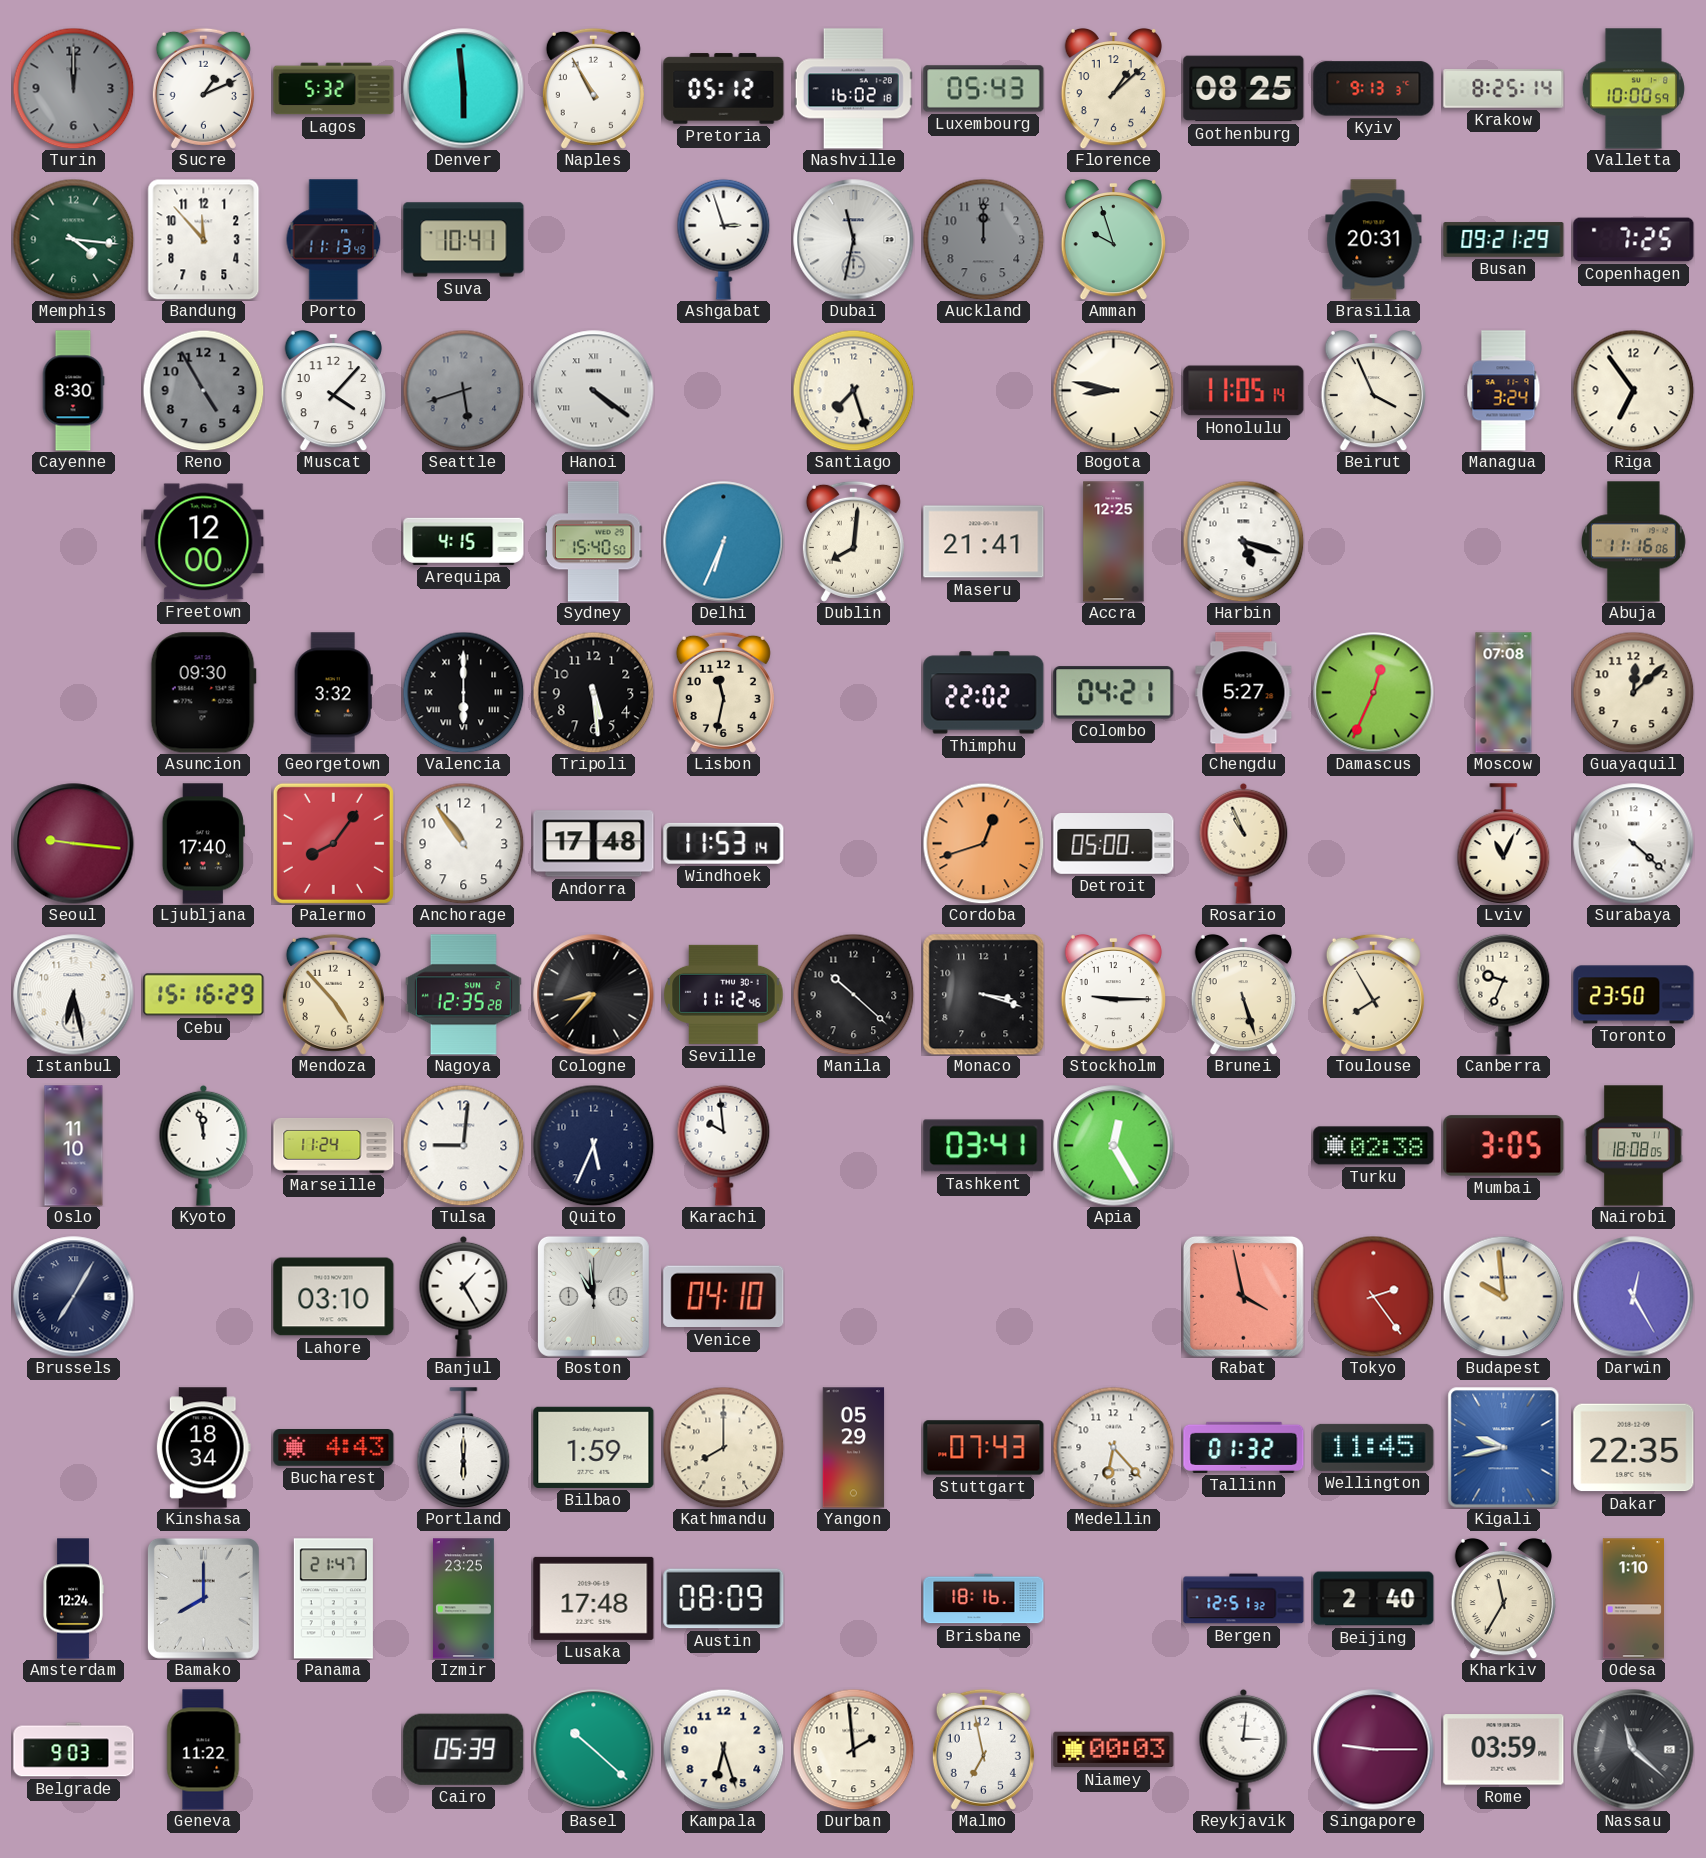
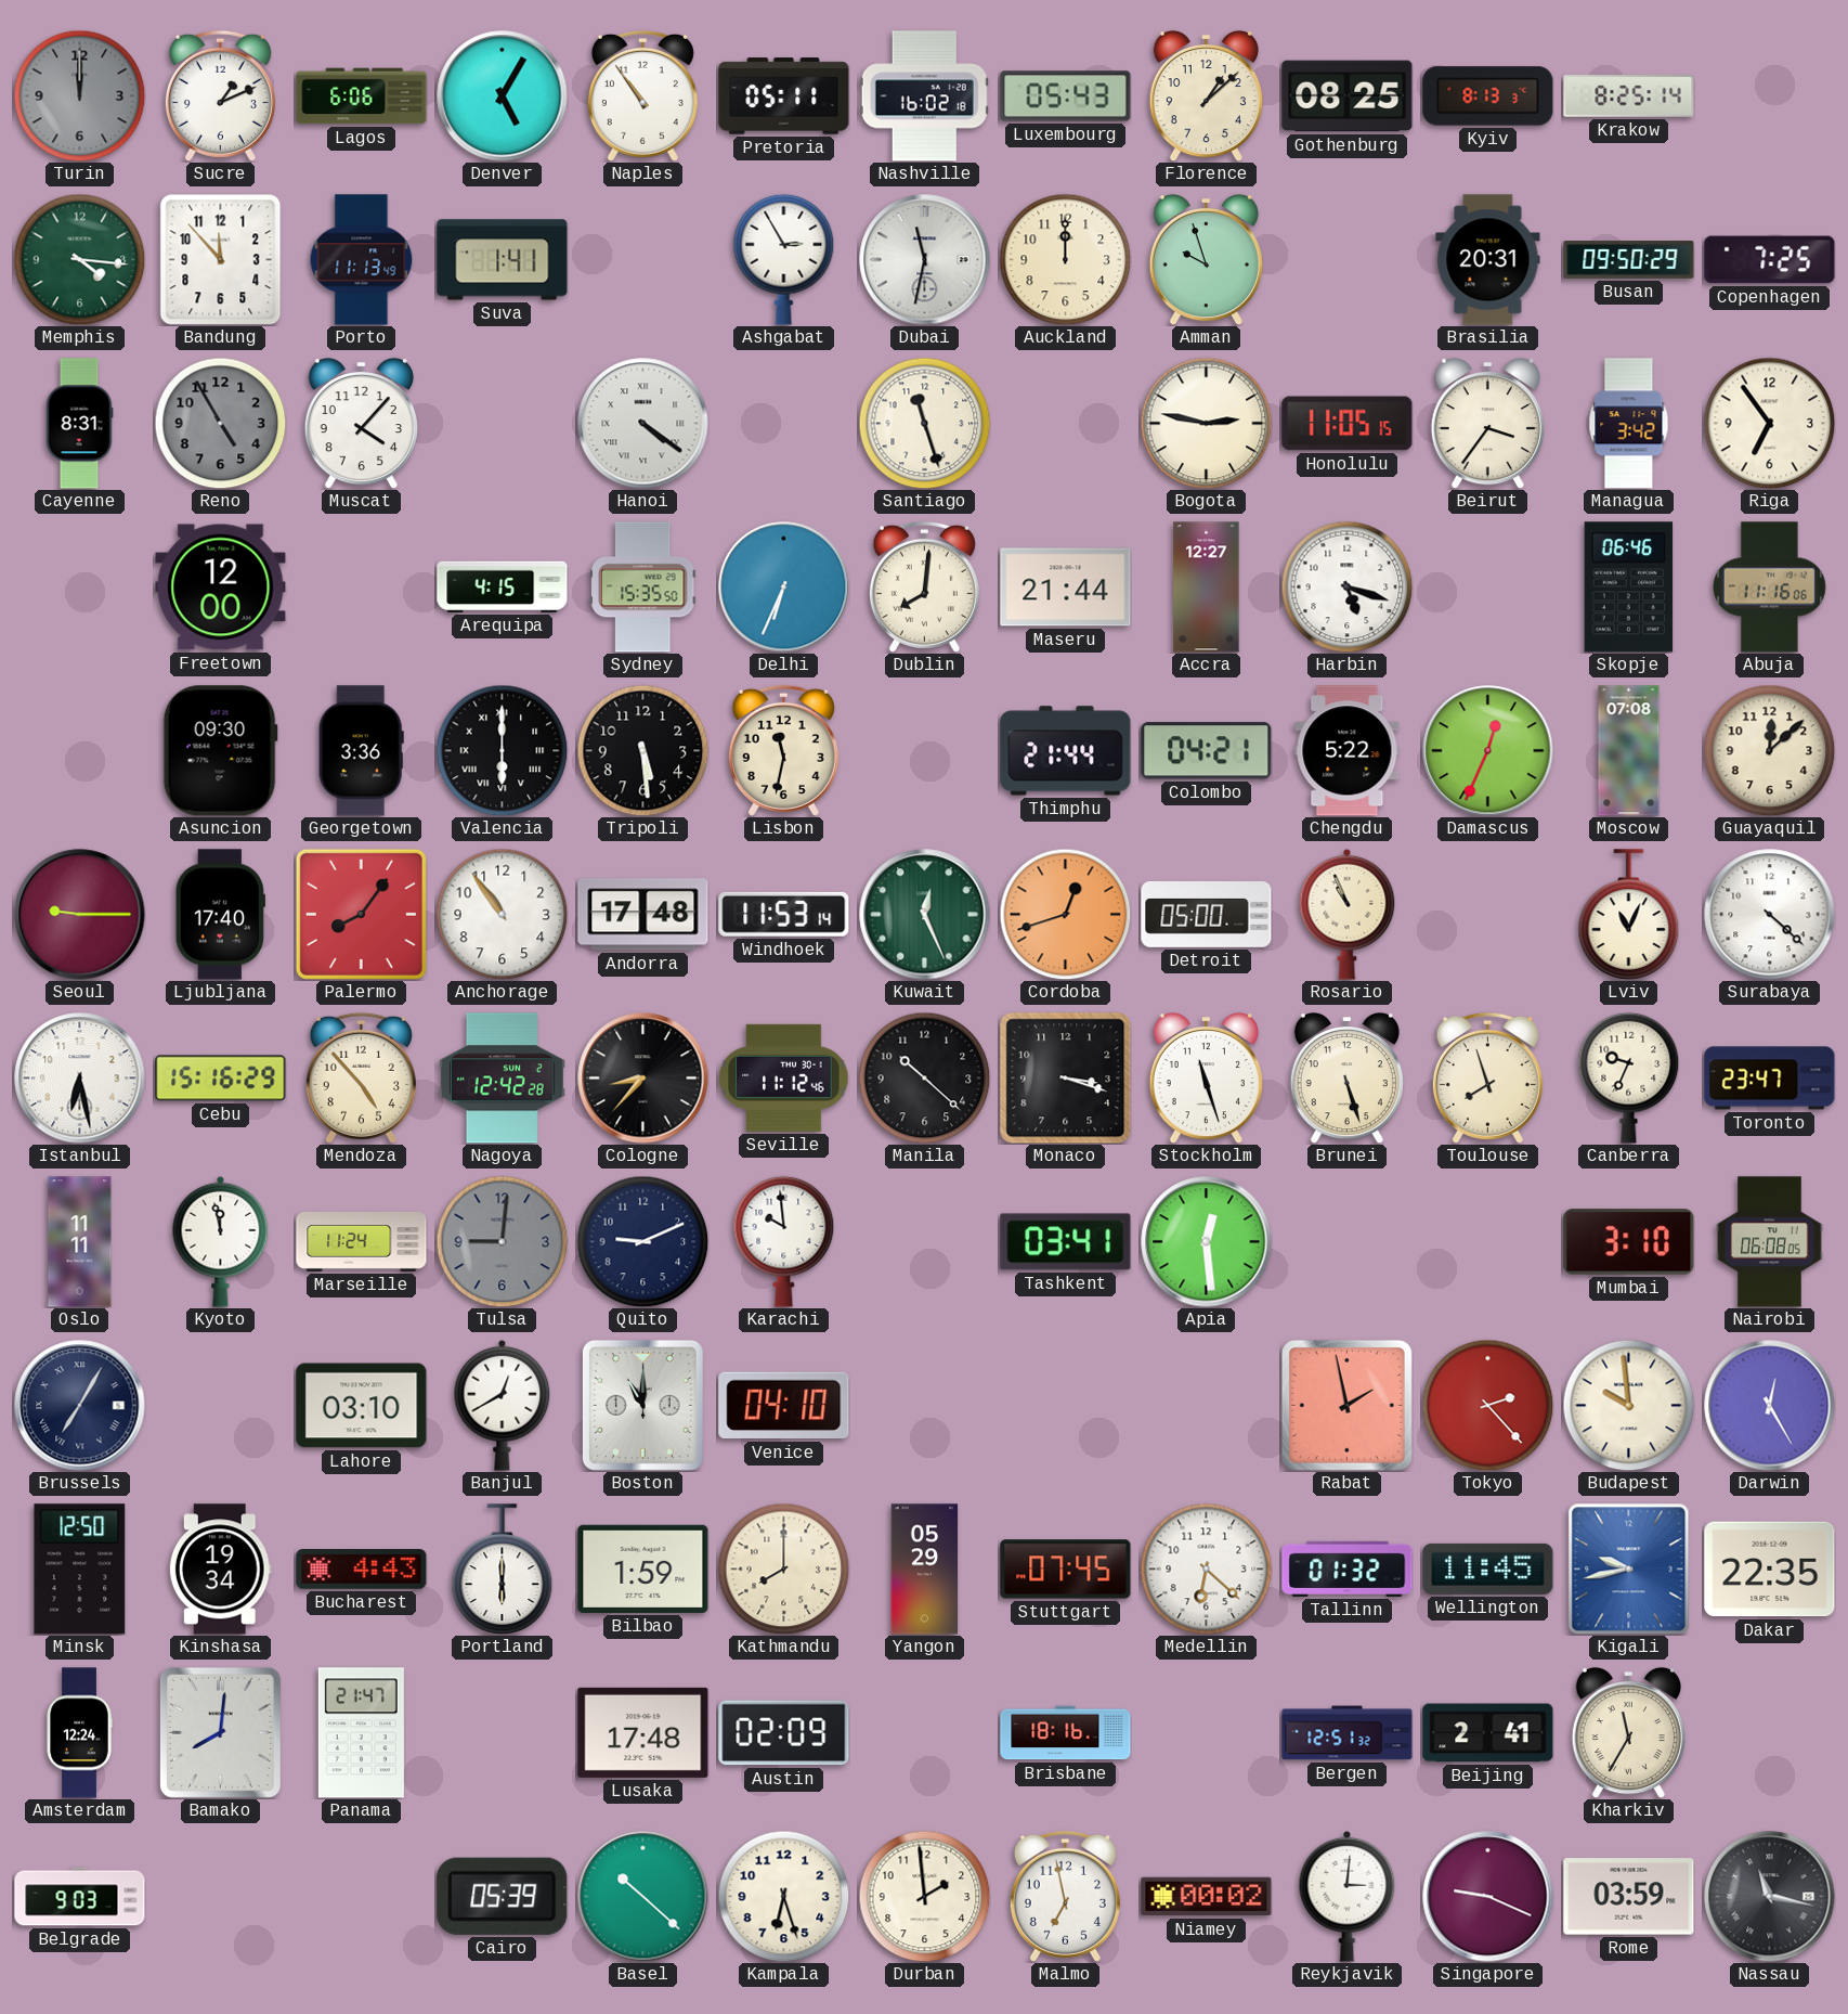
Lagos: 5:32 -> 6:06 (362, 96)
Denver: 5:59 -> 5:05 (503, 96)
Naples: 10:55 -> 10:54 (642, 95)
Pretoria: 05:12 -> 05:11 (784, 96)
Kyiv: 9:13 -> 8:13 (1488, 96)
Valletta: 10:00 -> none (1633, 89)
Suva: 10:41 -> 1:41 (503, 260)
Ashgabat: 2:57 -> 2:55 (784, 259)
Auckland dial: grey -> cream (1065, 259)
Busan: 09:21 -> 09:50 (1629, 260)
Cayenne: 8:30 -> 8:31 (79, 424)
Seattle: 5:42 -> none (463, 390)
Santiago: 7:27 -> 11:27 (924, 423)
Bogota: 8:47 -> 2:47 (1206, 423)
Honolulu: 11:05:14 -> 11:05:15 (1348, 424)
Beirut: 3:56 -> 3:36 (1487, 423)
Managua: 3:24 -> 3:42 (1629, 424)
Sydney: 15:40 -> 15:35 (643, 588)
Maseru: 21:41 -> 21:44 (1066, 588)
Accra: 12:25 -> 12:27 (1207, 588)
Skopje: none -> 06:46 (1629, 588)
Georgetown: 3:32 -> 3:36 (361, 751)
Thimphu: 22:02 -> 21:44 (1066, 751)
Chengdu: 5:27 -> 5:22 (1348, 751)
Seoul: 9:16 -> 9:15 (80, 915)
Kuwait: none -> 12:26 (925, 915)
Nagoya: 12:35 -> 12:42 (502, 1079)
Stockholm: 9:15 -> 11:27 (1206, 1077)
Toulouse: 7:55 -> 7:57 (1487, 1077)
Toronto: 23:50 -> 23:47 (1770, 1079)
Oslo: 11:10 -> 11:11 (80, 1242)
Tulsa dial: white -> grey (502, 1241)
Quito: 5:34 -> 9:11 (642, 1241)
Apia: 12:25 -> 12:29 (1207, 1242)
Turku: 02:38 -> none (1374, 1146)
Mumbai: 3:05 -> 3:10 (1629, 1242)
Nairobi: 18:08 -> 06:08 (1770, 1242)
Banjul: 1:25 -> 12:40 (503, 1405)
Boston: 10:59 -> 11:00 (642, 1405)
Rabat: 3:58 -> 1:58 (1346, 1405)
Tokyo: 2:24 -> 2:23 (1487, 1405)
Minsk: none -> 12:50 (80, 1570)
Kinshasa: 18:34 -> 19:34 (220, 1570)
Stuttgart: 07:43 -> 07:45 (1066, 1570)
Medellin: 6:23 -> 6:22 (1206, 1568)
Bamako: 8:00 -> 8:01 (220, 1732)
Izmir: 23:25 -> none (463, 1599)
Austin: 08:09 -> 02:09 (784, 1733)
Beijing: 2:40 -> 2:41 (1488, 1733)
Odesa: 1:10 -> none (1633, 1599)
Geneva: 11:22 -> none (204, 1750)
Niamey: 00:03 -> 00:02 (1207, 1897)
Singapore: 9:15 -> 9:19 (1488, 1897)
Nassau: 11:22 -> 11:17 (1770, 1897)
